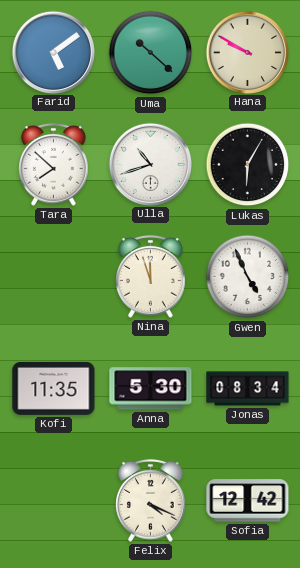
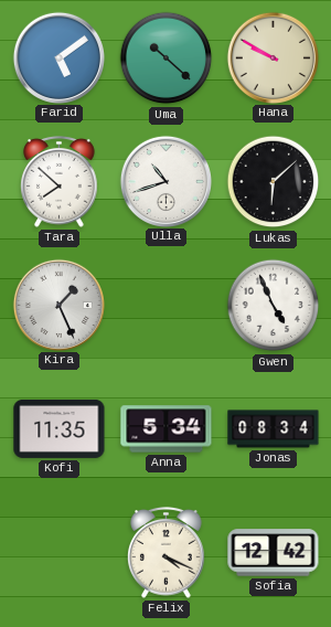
Lukas: 6:05 -> 6:08 (274, 182)
Kira: none -> 1:26 (58, 305)
Nina: 11:57 -> none (151, 276)
Anna: 5:30 -> 5:34 (167, 429)
